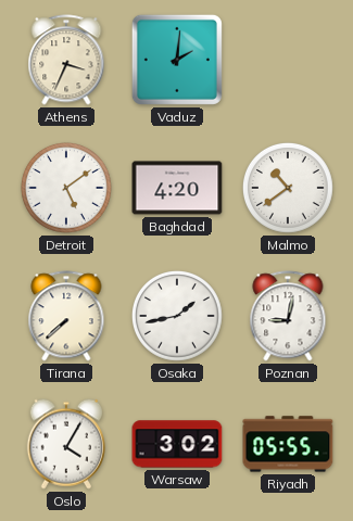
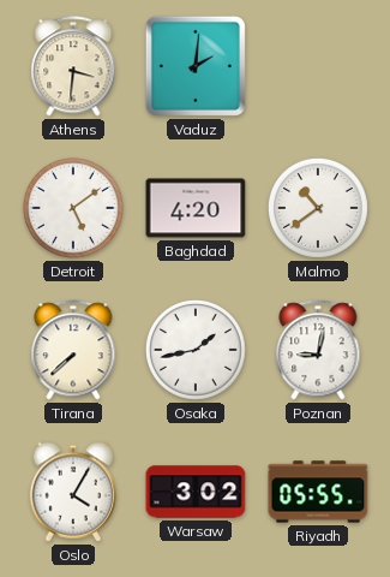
Athens: 3:34 -> 3:31 (73, 66)
